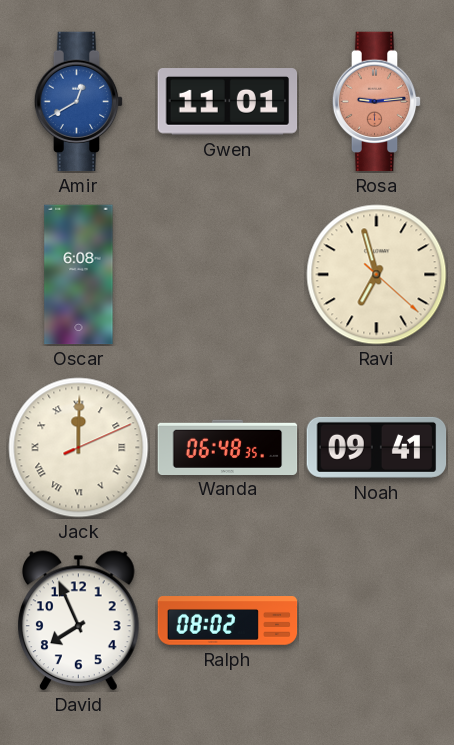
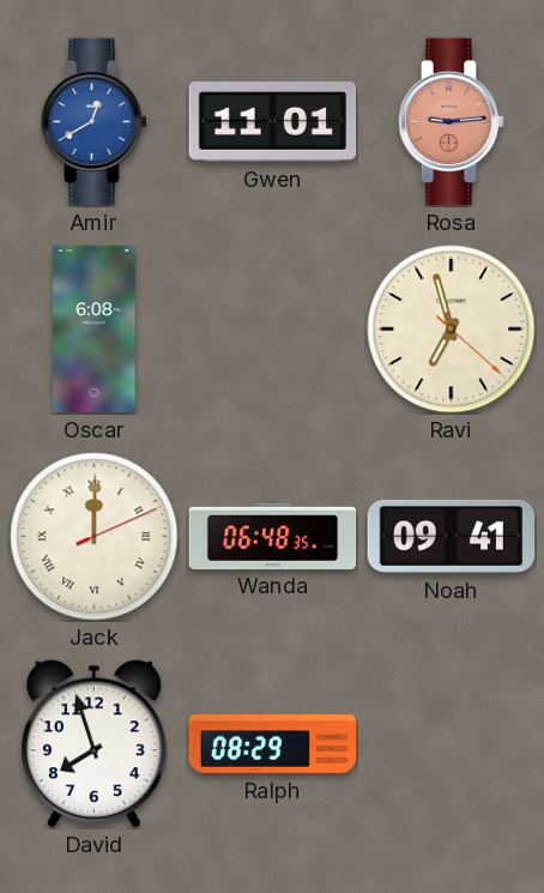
David: 7:56 -> 7:57 (95, 744)
Ralph: 08:02 -> 08:29 (273, 744)
